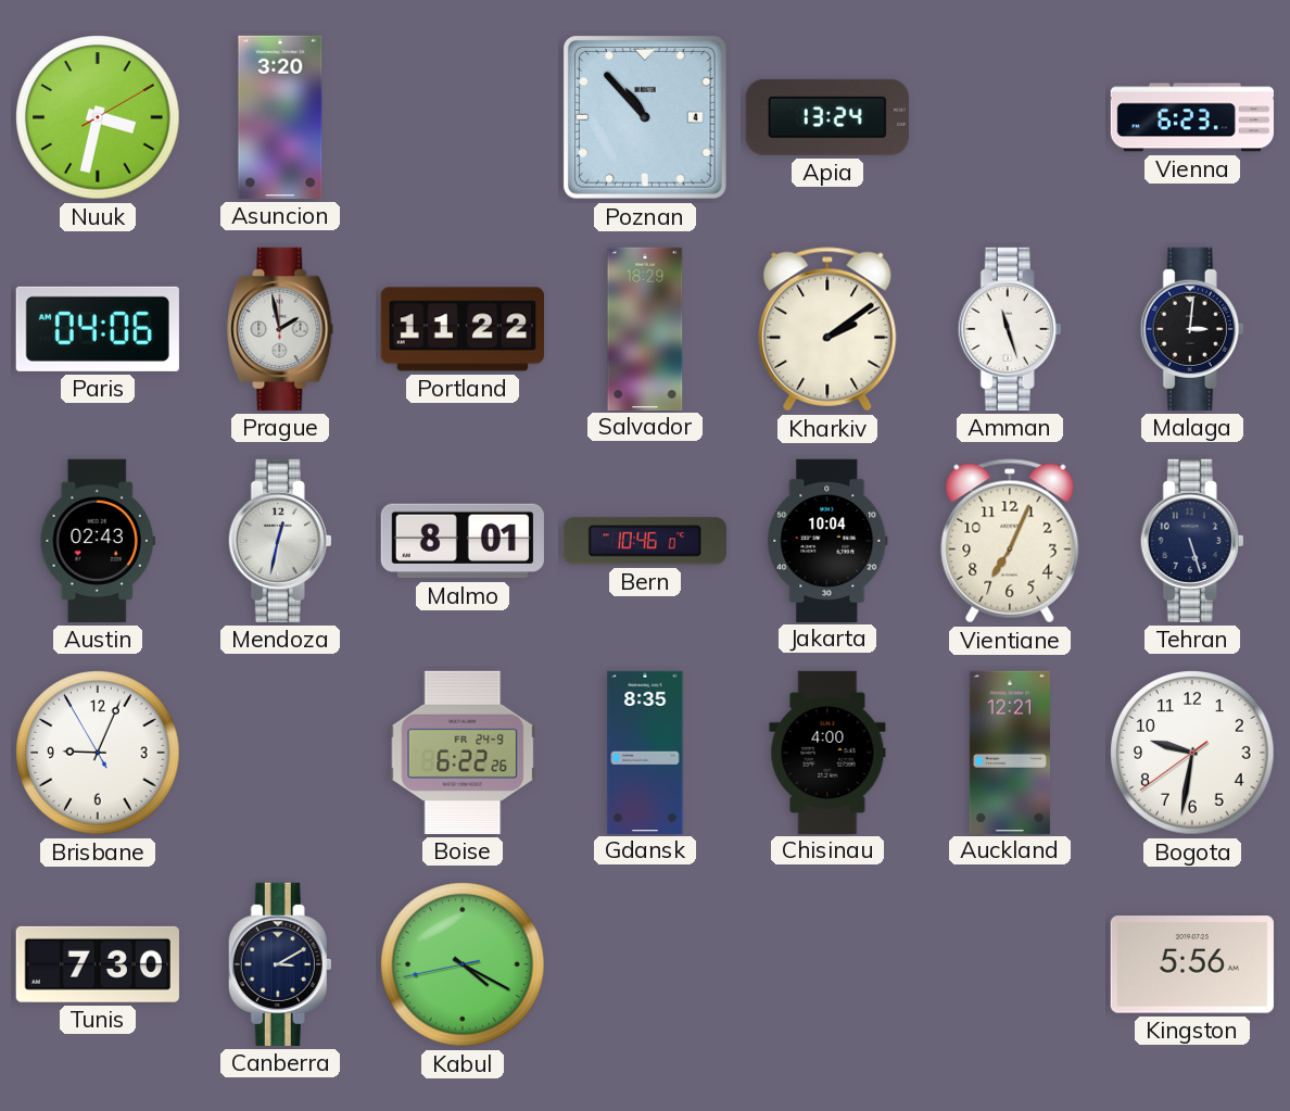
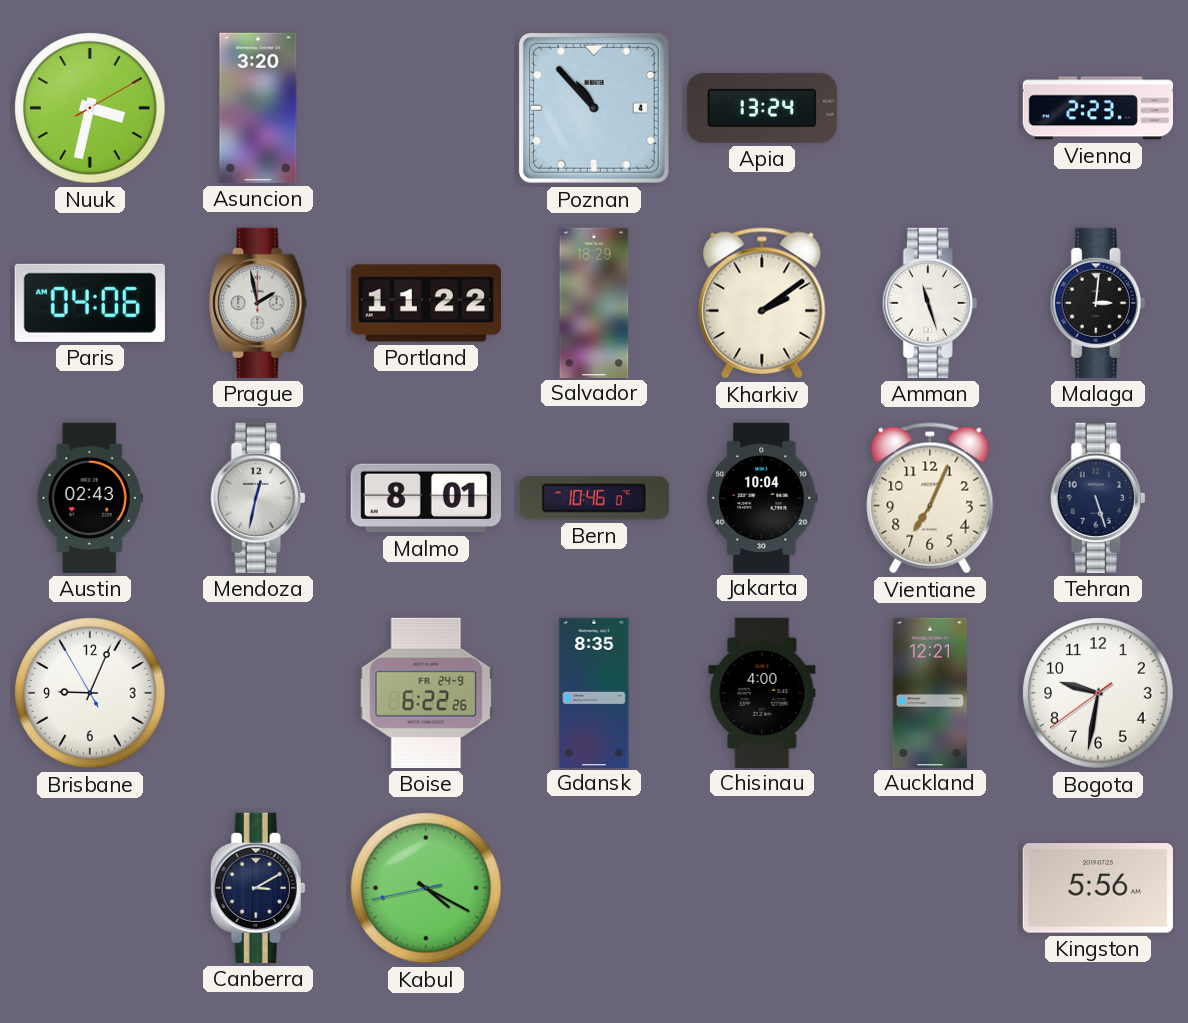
Vienna: 6:23 -> 2:23 (1097, 108)
Tunis: 7:30 -> none (98, 964)
